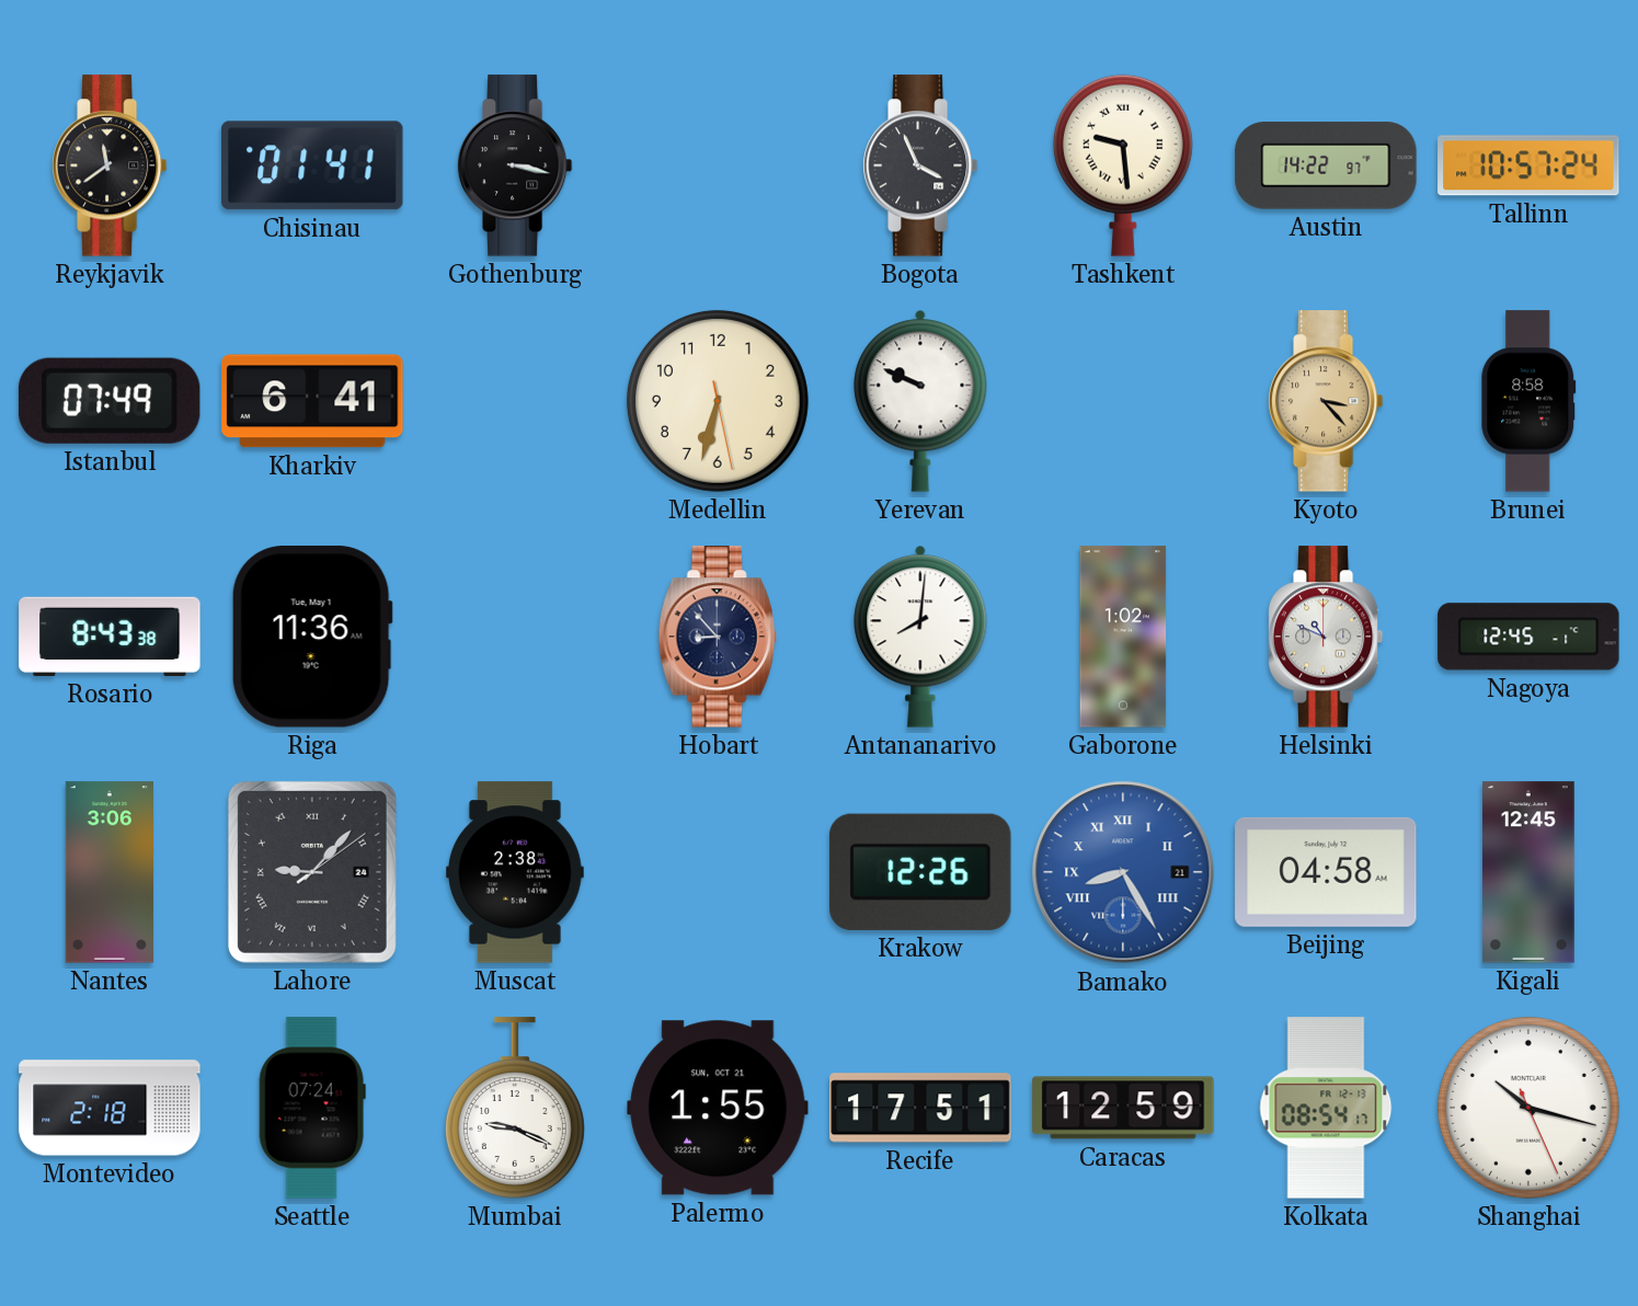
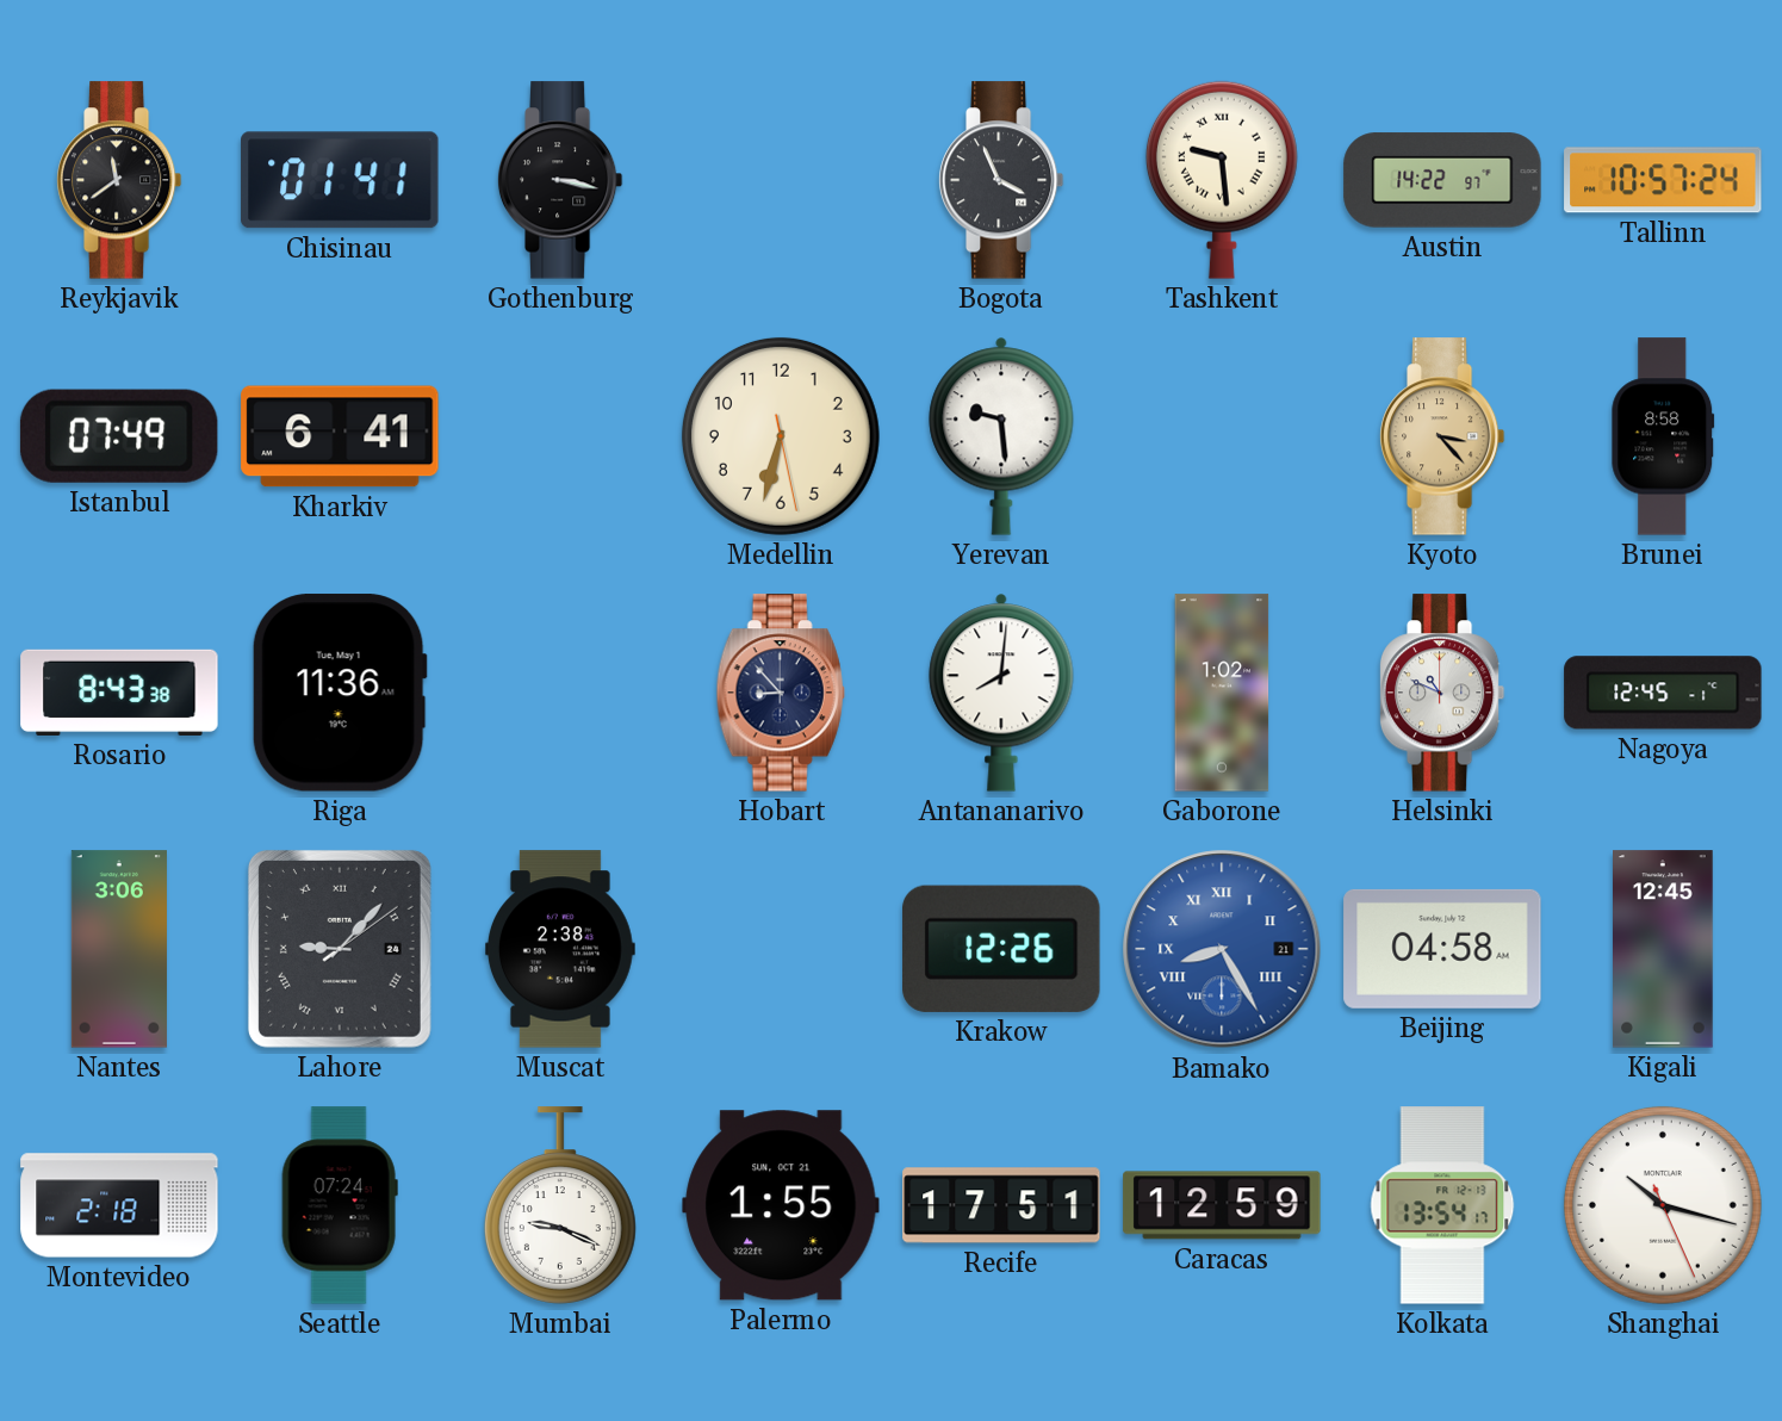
Yerevan: 9:49 -> 9:29 (1001, 436)
Kolkata: 08:54 -> 13:54 (1442, 1205)
